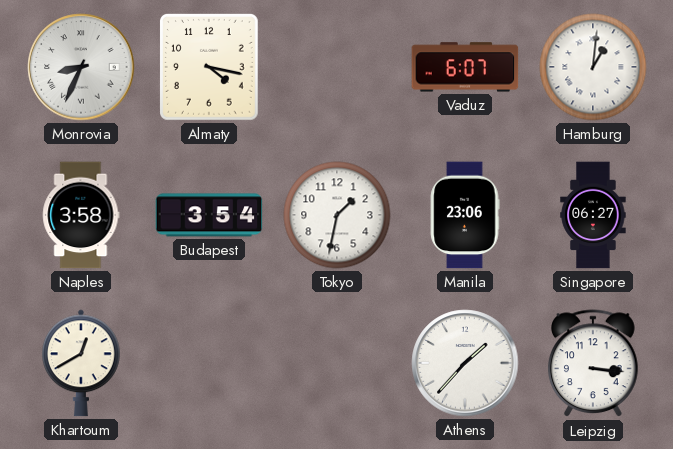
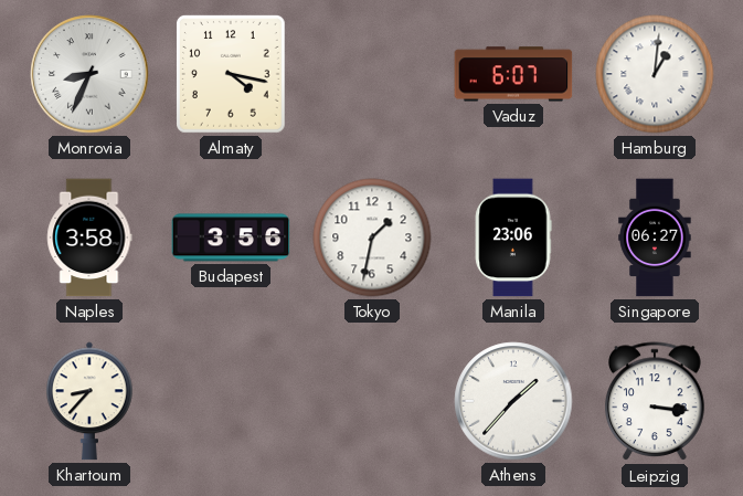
Budapest: 3:54 -> 3:56 (231, 238)
Khartoum: 12:40 -> 8:37 (91, 401)
